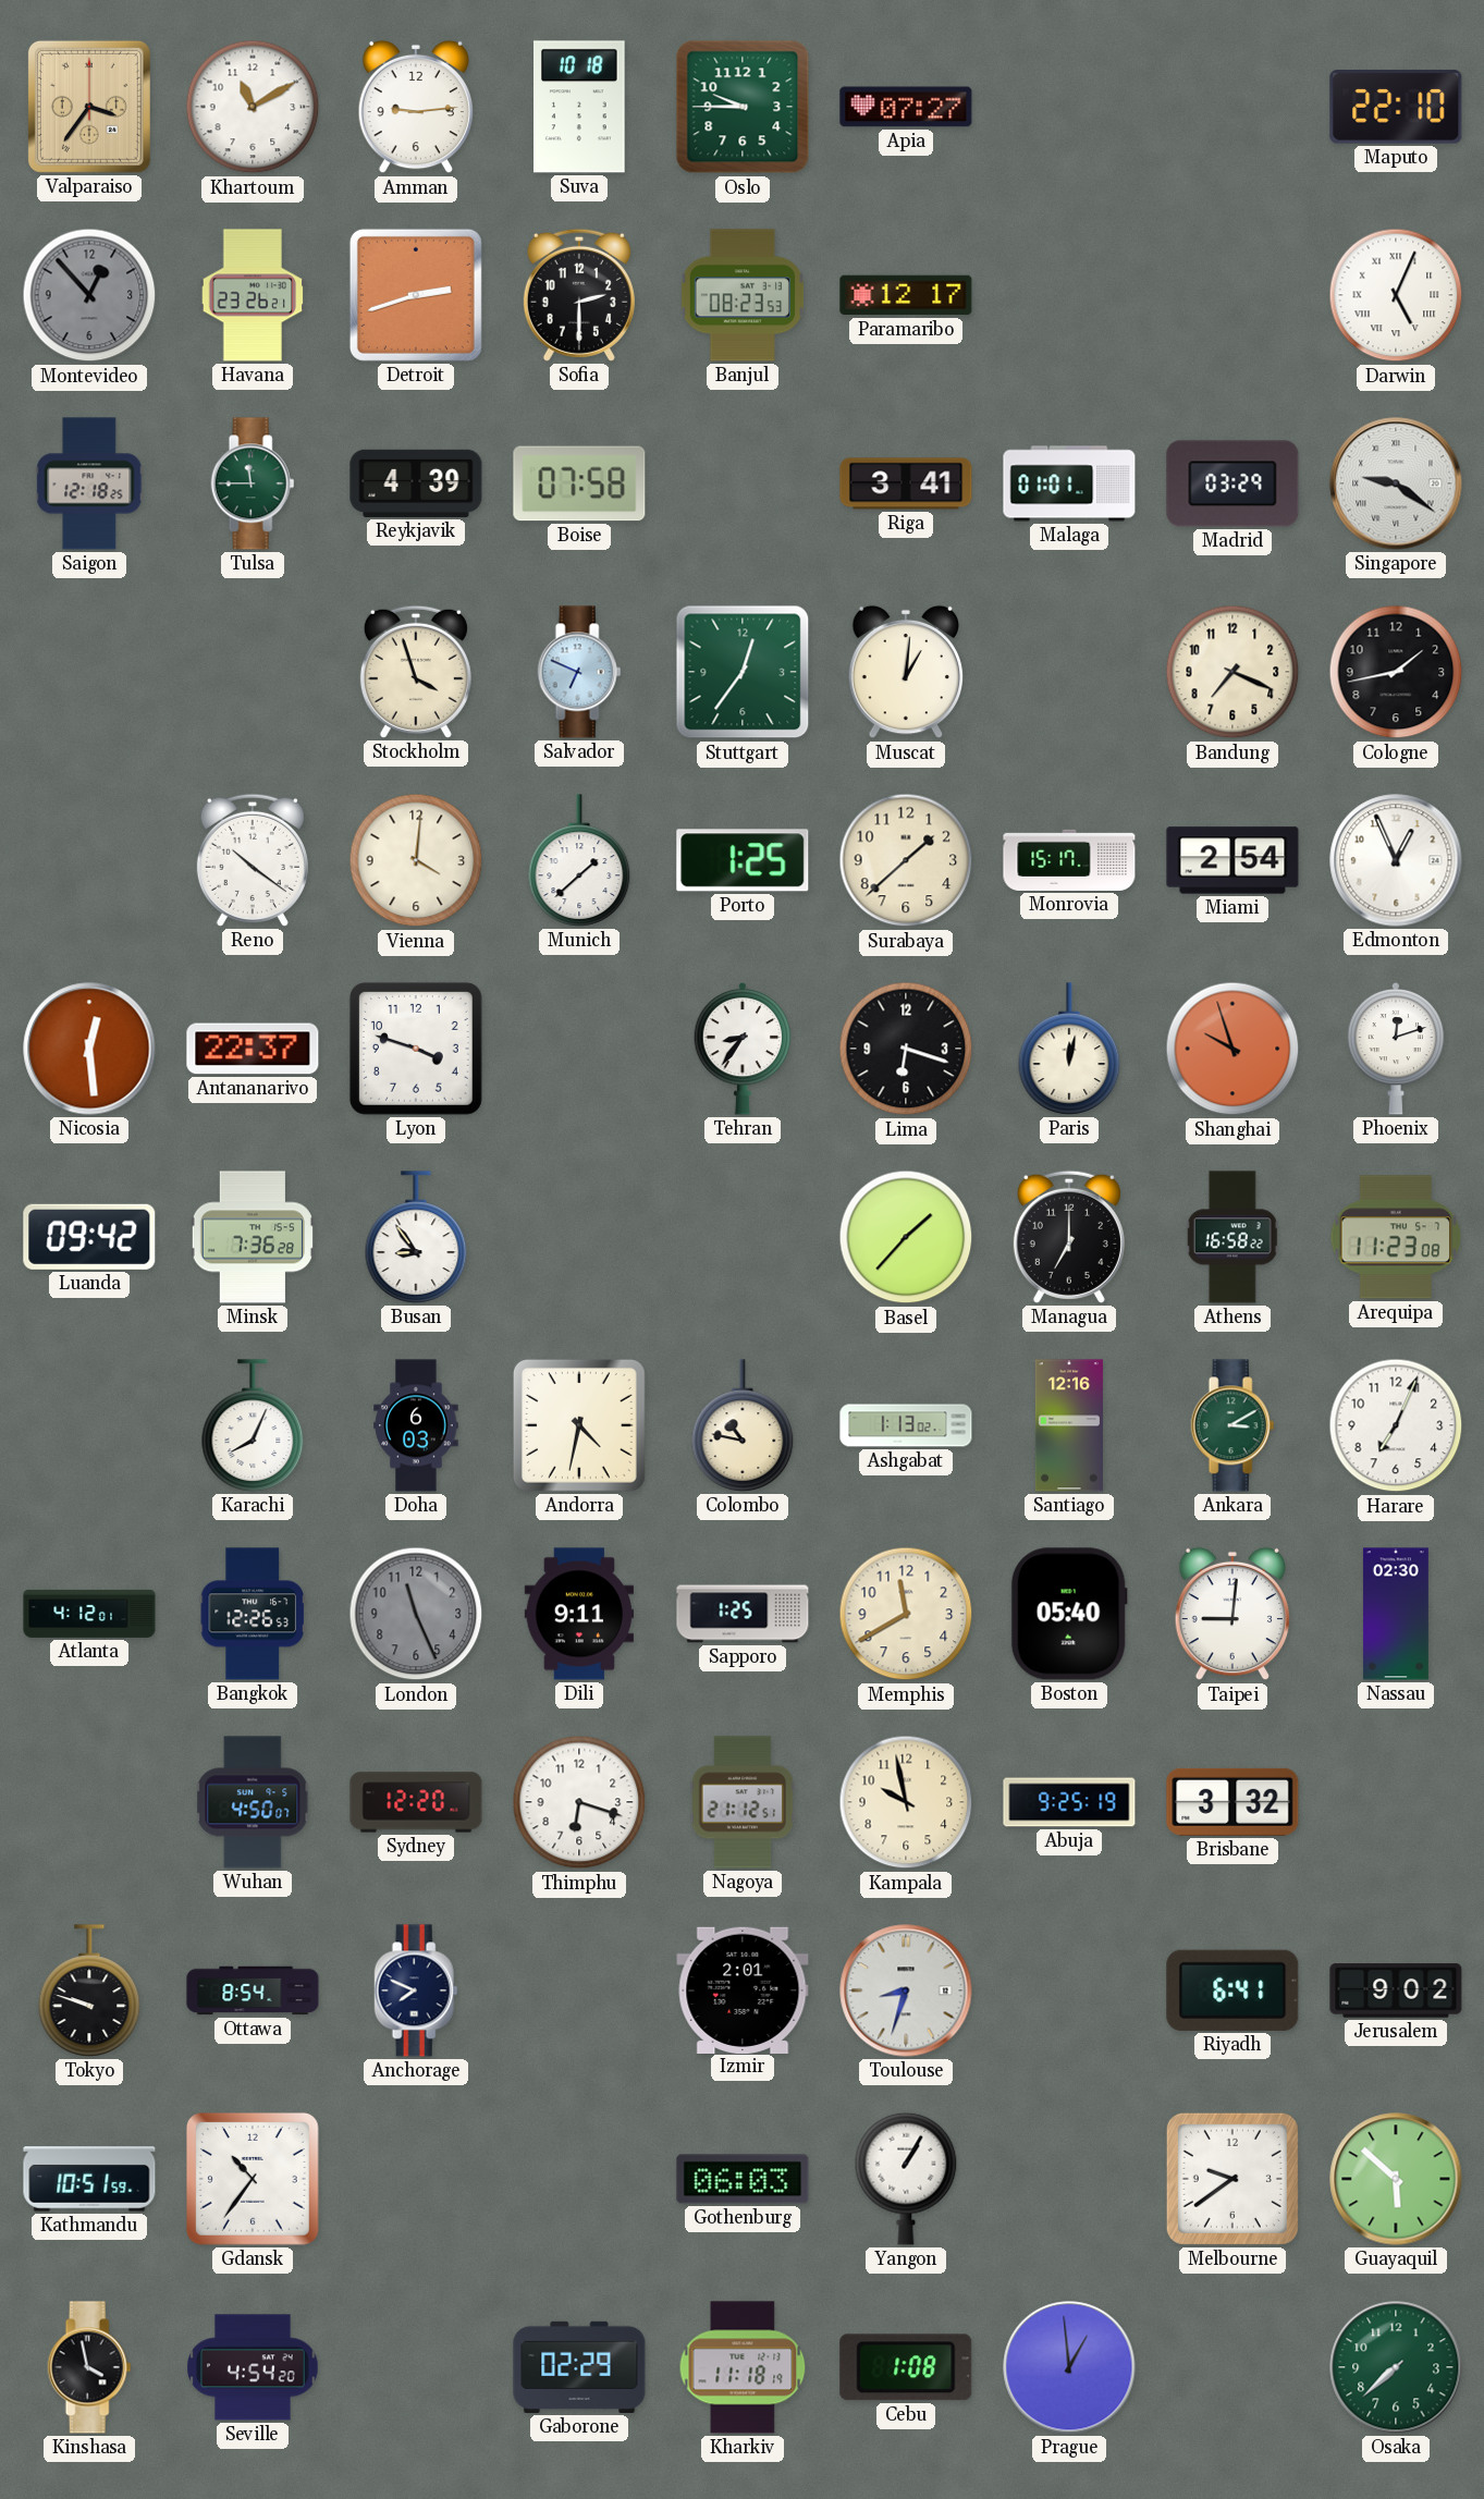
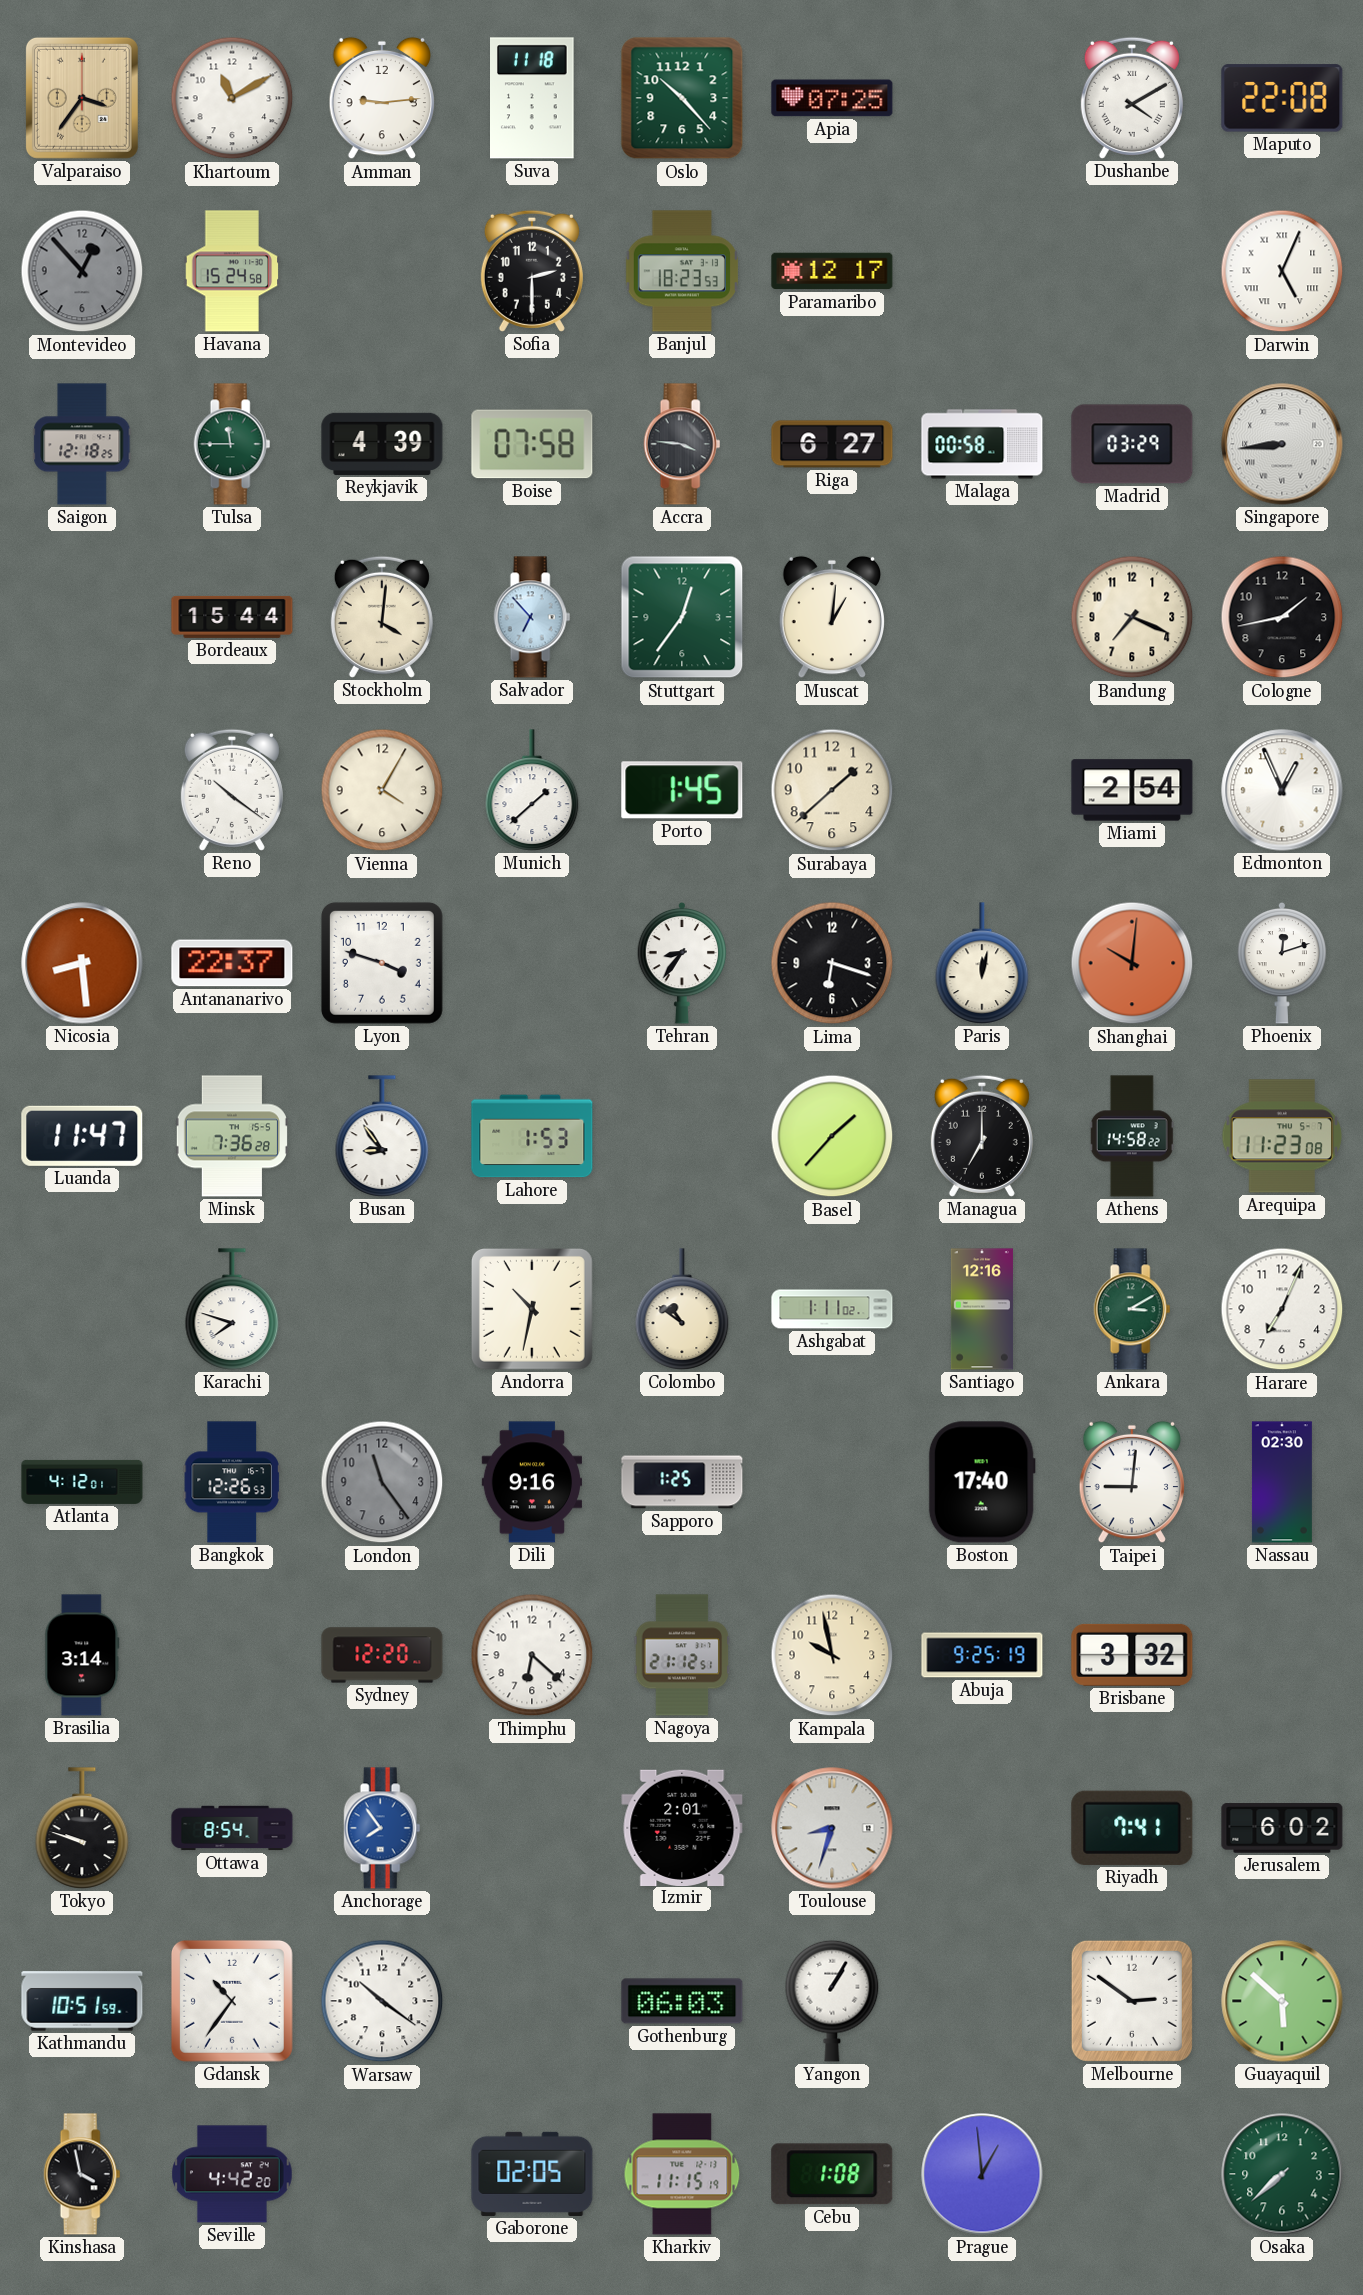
Suva: 10:18 -> 11:18 (532, 98)
Oslo: 9:45 -> 10:23 (682, 98)
Apia: 07:27 -> 07:25 (832, 98)
Dushanbe: none -> 4:10 (1132, 98)
Maputo: 22:10 -> 22:08 (1282, 98)
Havana: 23:26 -> 15:24 (232, 271)
Detroit: 2:42 -> none (416, 295)
Banjul: 08:23 -> 18:23 (682, 271)
Accra: none -> 3:46 (682, 444)
Riga: 3:41 -> 6:27 (832, 444)
Malaga: 01:01 -> 00:58 (982, 444)
Singapore: 9:21 -> 8:44 (1282, 444)
Bordeaux: none -> 15:44 (232, 617)
Stockholm: 3:57 -> 4:01 (382, 617)
Salvador: 6:49 -> 6:53 (532, 617)
Vienna: 4:01 -> 4:05 (382, 790)
Porto: 1:25 -> 1:45 (682, 790)
Monrovia: 15:17 -> none (1069, 860)
Nicosia: 12:29 -> 8:29 (82, 963)
Shanghai: 9:57 -> 10:01 (1132, 963)
Luanda: 09:42 -> 11:47 (82, 1136)
Lahore: none -> 1:53 (532, 1136)
Athens: 16:58 -> 14:58 (1132, 1136)
Karachi: 8:04 -> 7:48 (232, 1309)
Doha: 6:03 -> none (416, 1425)
Andorra: 4:32 -> 10:32 (532, 1309)
Colombo: 10:47 -> 10:51 (682, 1309)
Ashgabat: 1:13 -> 1:11 (832, 1309)
London: 11:26 -> 11:24 (382, 1482)
Dili: 9:11 -> 9:16 (531, 1482)
Memphis: 11:40 -> none (906, 1614)
Boston: 05:40 -> 17:40 (982, 1482)
Brasilia: none -> 3:14 (82, 1655)
Wuhan: 4:50 -> none (254, 1802)
Thimphu: 6:18 -> 6:22 (532, 1655)
Anchorage: 7:49 -> 7:54 (382, 1828)
Anchorage dial: navy -> blue (382, 1828)
Riyadh: 6:41 -> 7:41 (1132, 1828)
Jerusalem: 9:02 -> 6:02 (1282, 1828)
Warsaw: none -> 10:21 (382, 2001)
Melbourne: 9:39 -> 2:51 (1132, 2001)
Seville: 4:54 -> 4:42 (232, 2174)
Gaborone: 02:29 -> 02:05 (532, 2174)
Kharkiv: 11:18 -> 11:15 (682, 2174)
